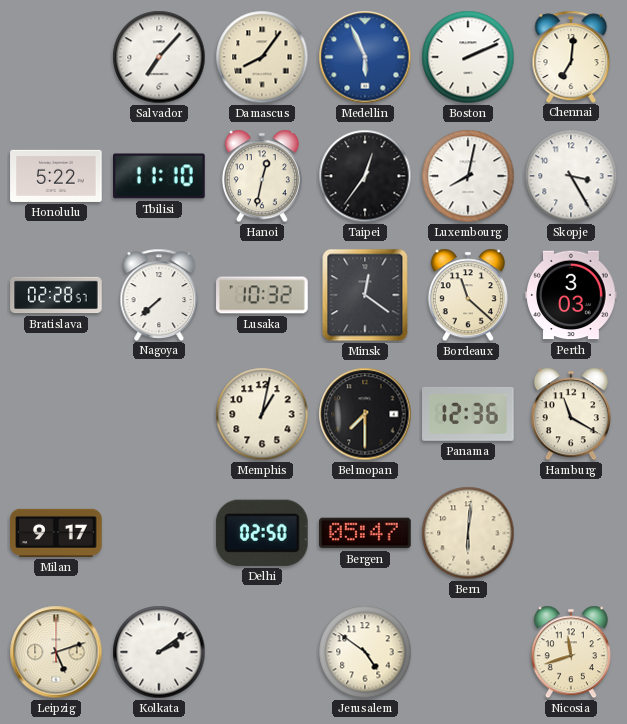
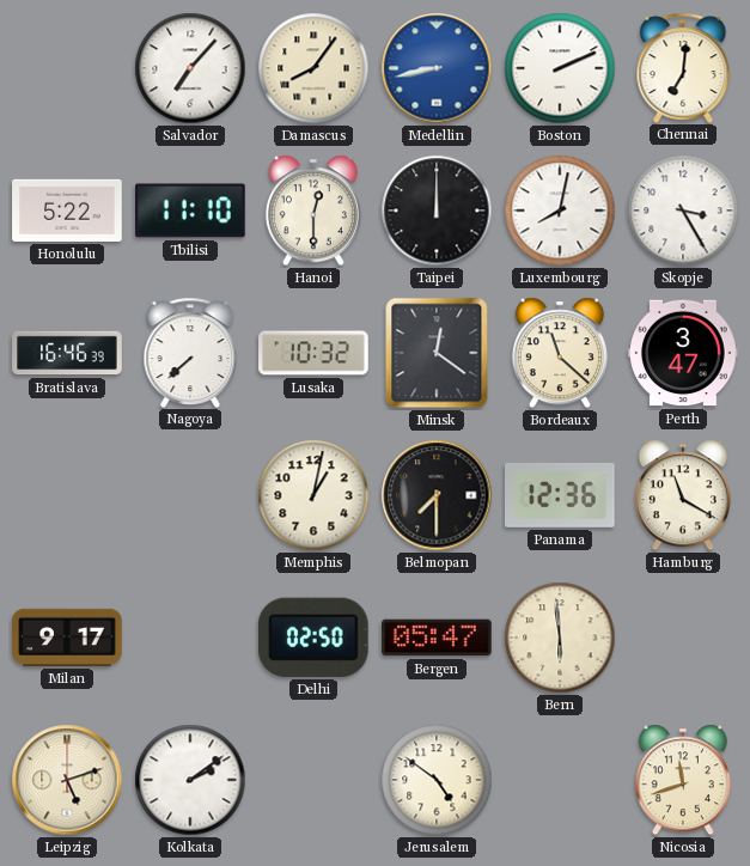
Medellin: 5:56 -> 8:43 (437, 68)
Hanoi: 12:32 -> 12:30 (313, 211)
Taipei: 12:36 -> 12:00 (437, 211)
Bratislava: 02:28 -> 16:46 (67, 353)
Perth: 3:03 -> 3:47 (683, 353)
Bern: 6:01 -> 5:59 (560, 638)
